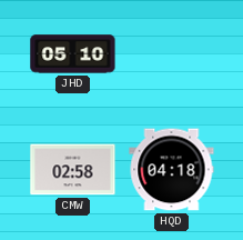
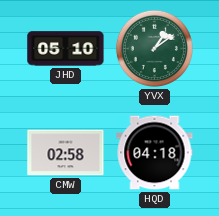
YVX: none -> 1:09 (154, 48)
